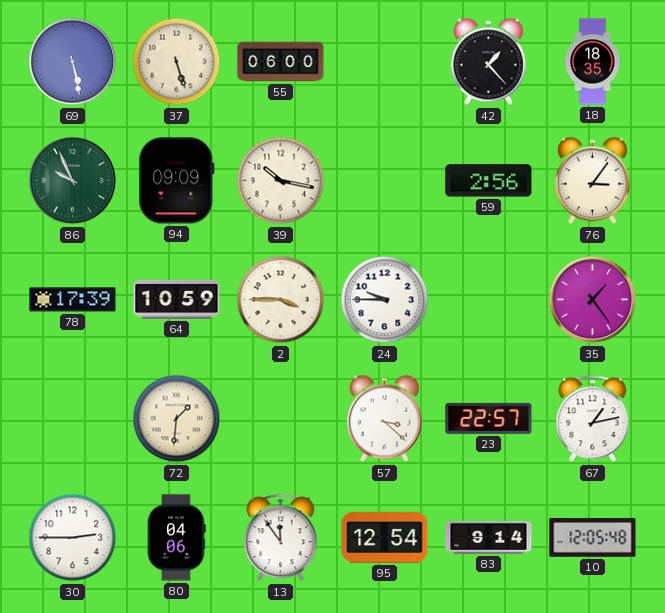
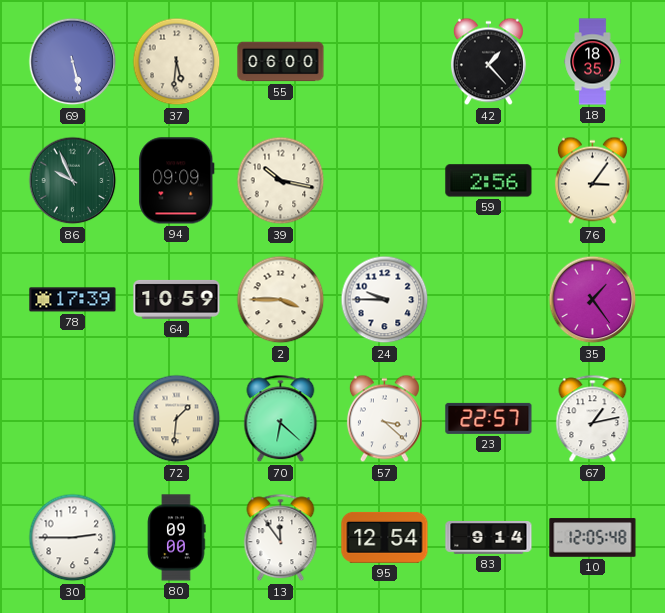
37: 5:27 -> 5:31 (177, 62)
70: none -> 6:22 (281, 419)
80: 04:06 -> 09:00 (176, 538)
